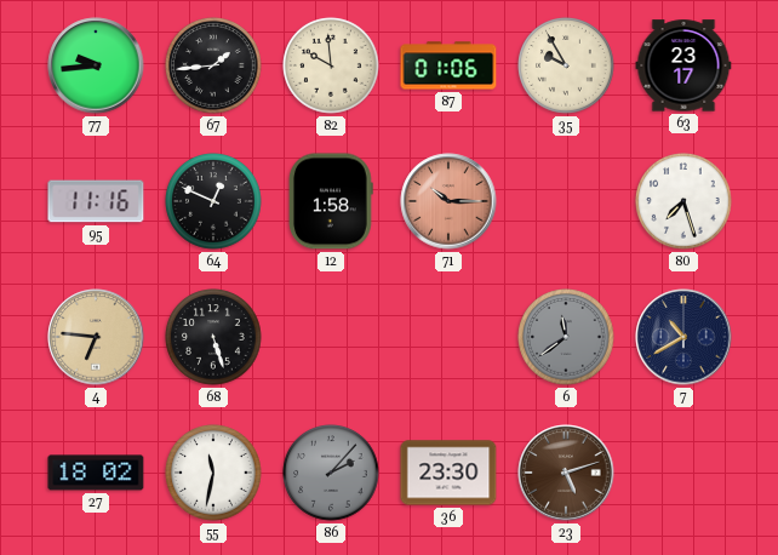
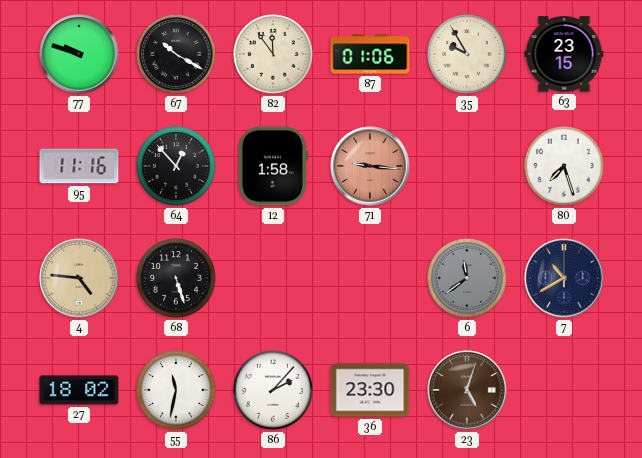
77: 9:44 -> 9:48 (79, 54)
67: 1:44 -> 10:20 (176, 54)
82: 9:59 -> 11:54 (273, 54)
63: 23:17 -> 23:15 (564, 54)
64: 12:49 -> 12:53 (176, 166)
71: 10:15 -> 9:16 (370, 166)
4: 6:46 -> 4:46 (79, 278)
86 dial: grey -> white (273, 390)
23: 5:12 -> 5:03 (467, 390)
